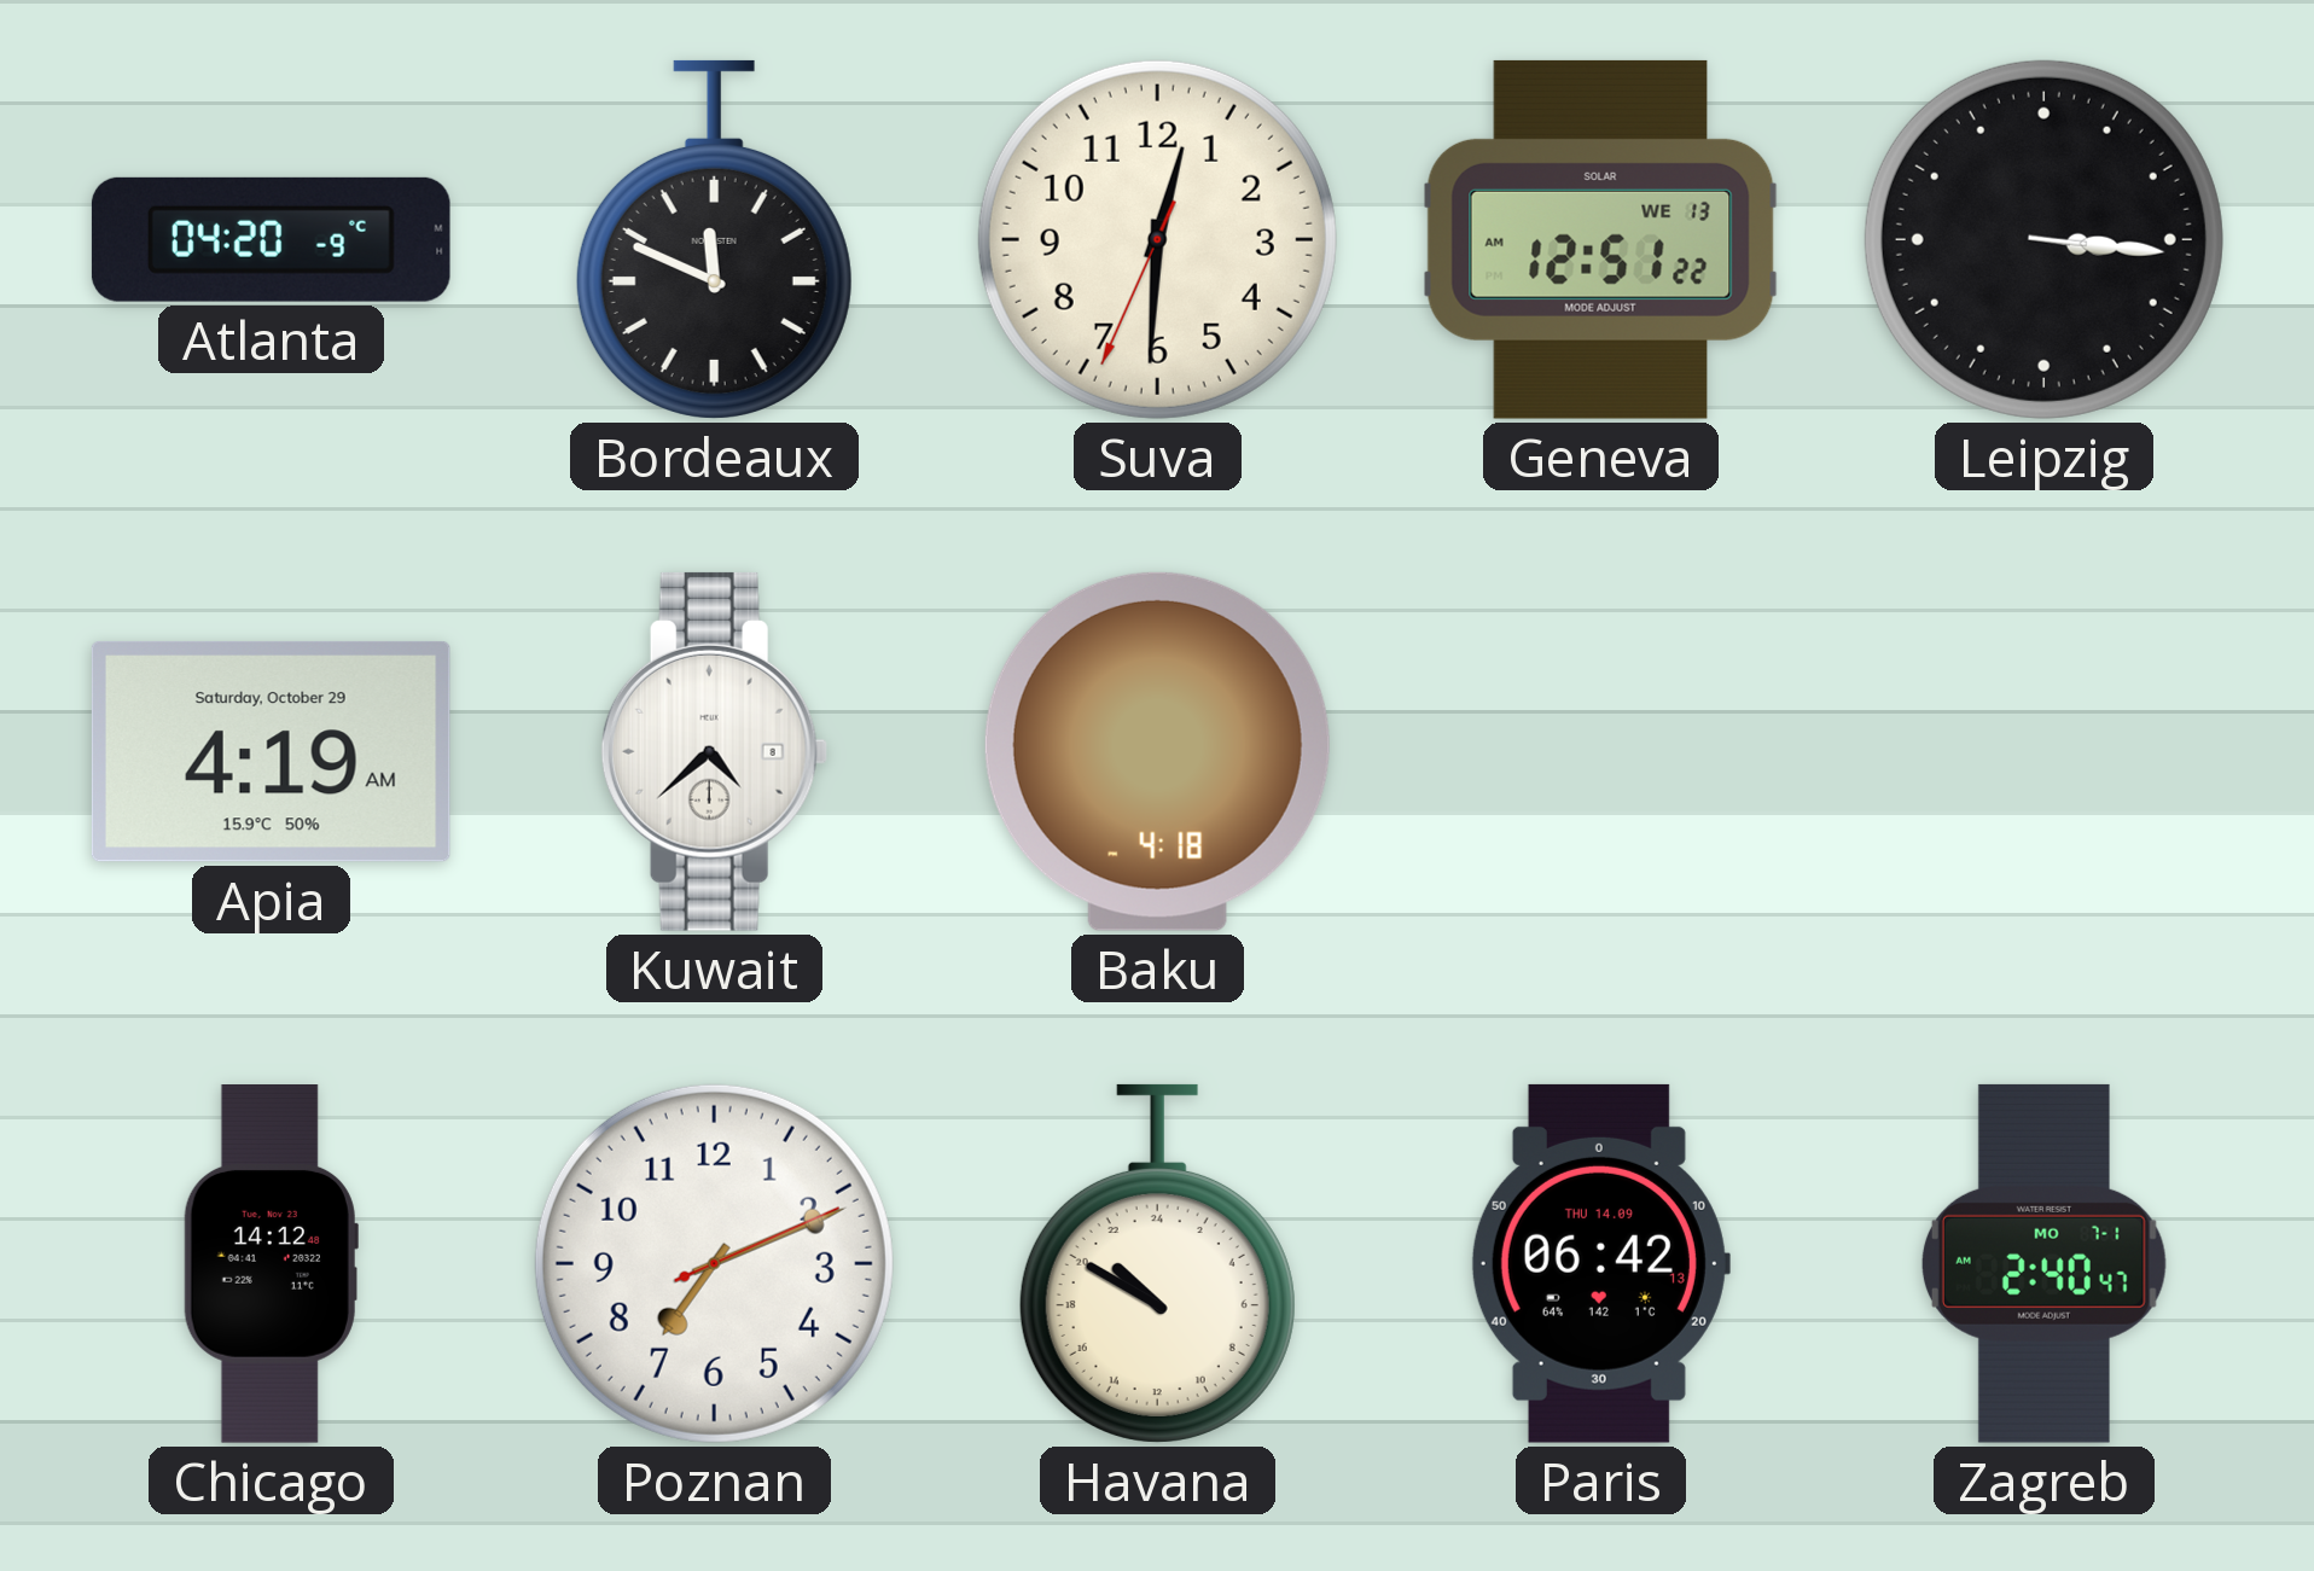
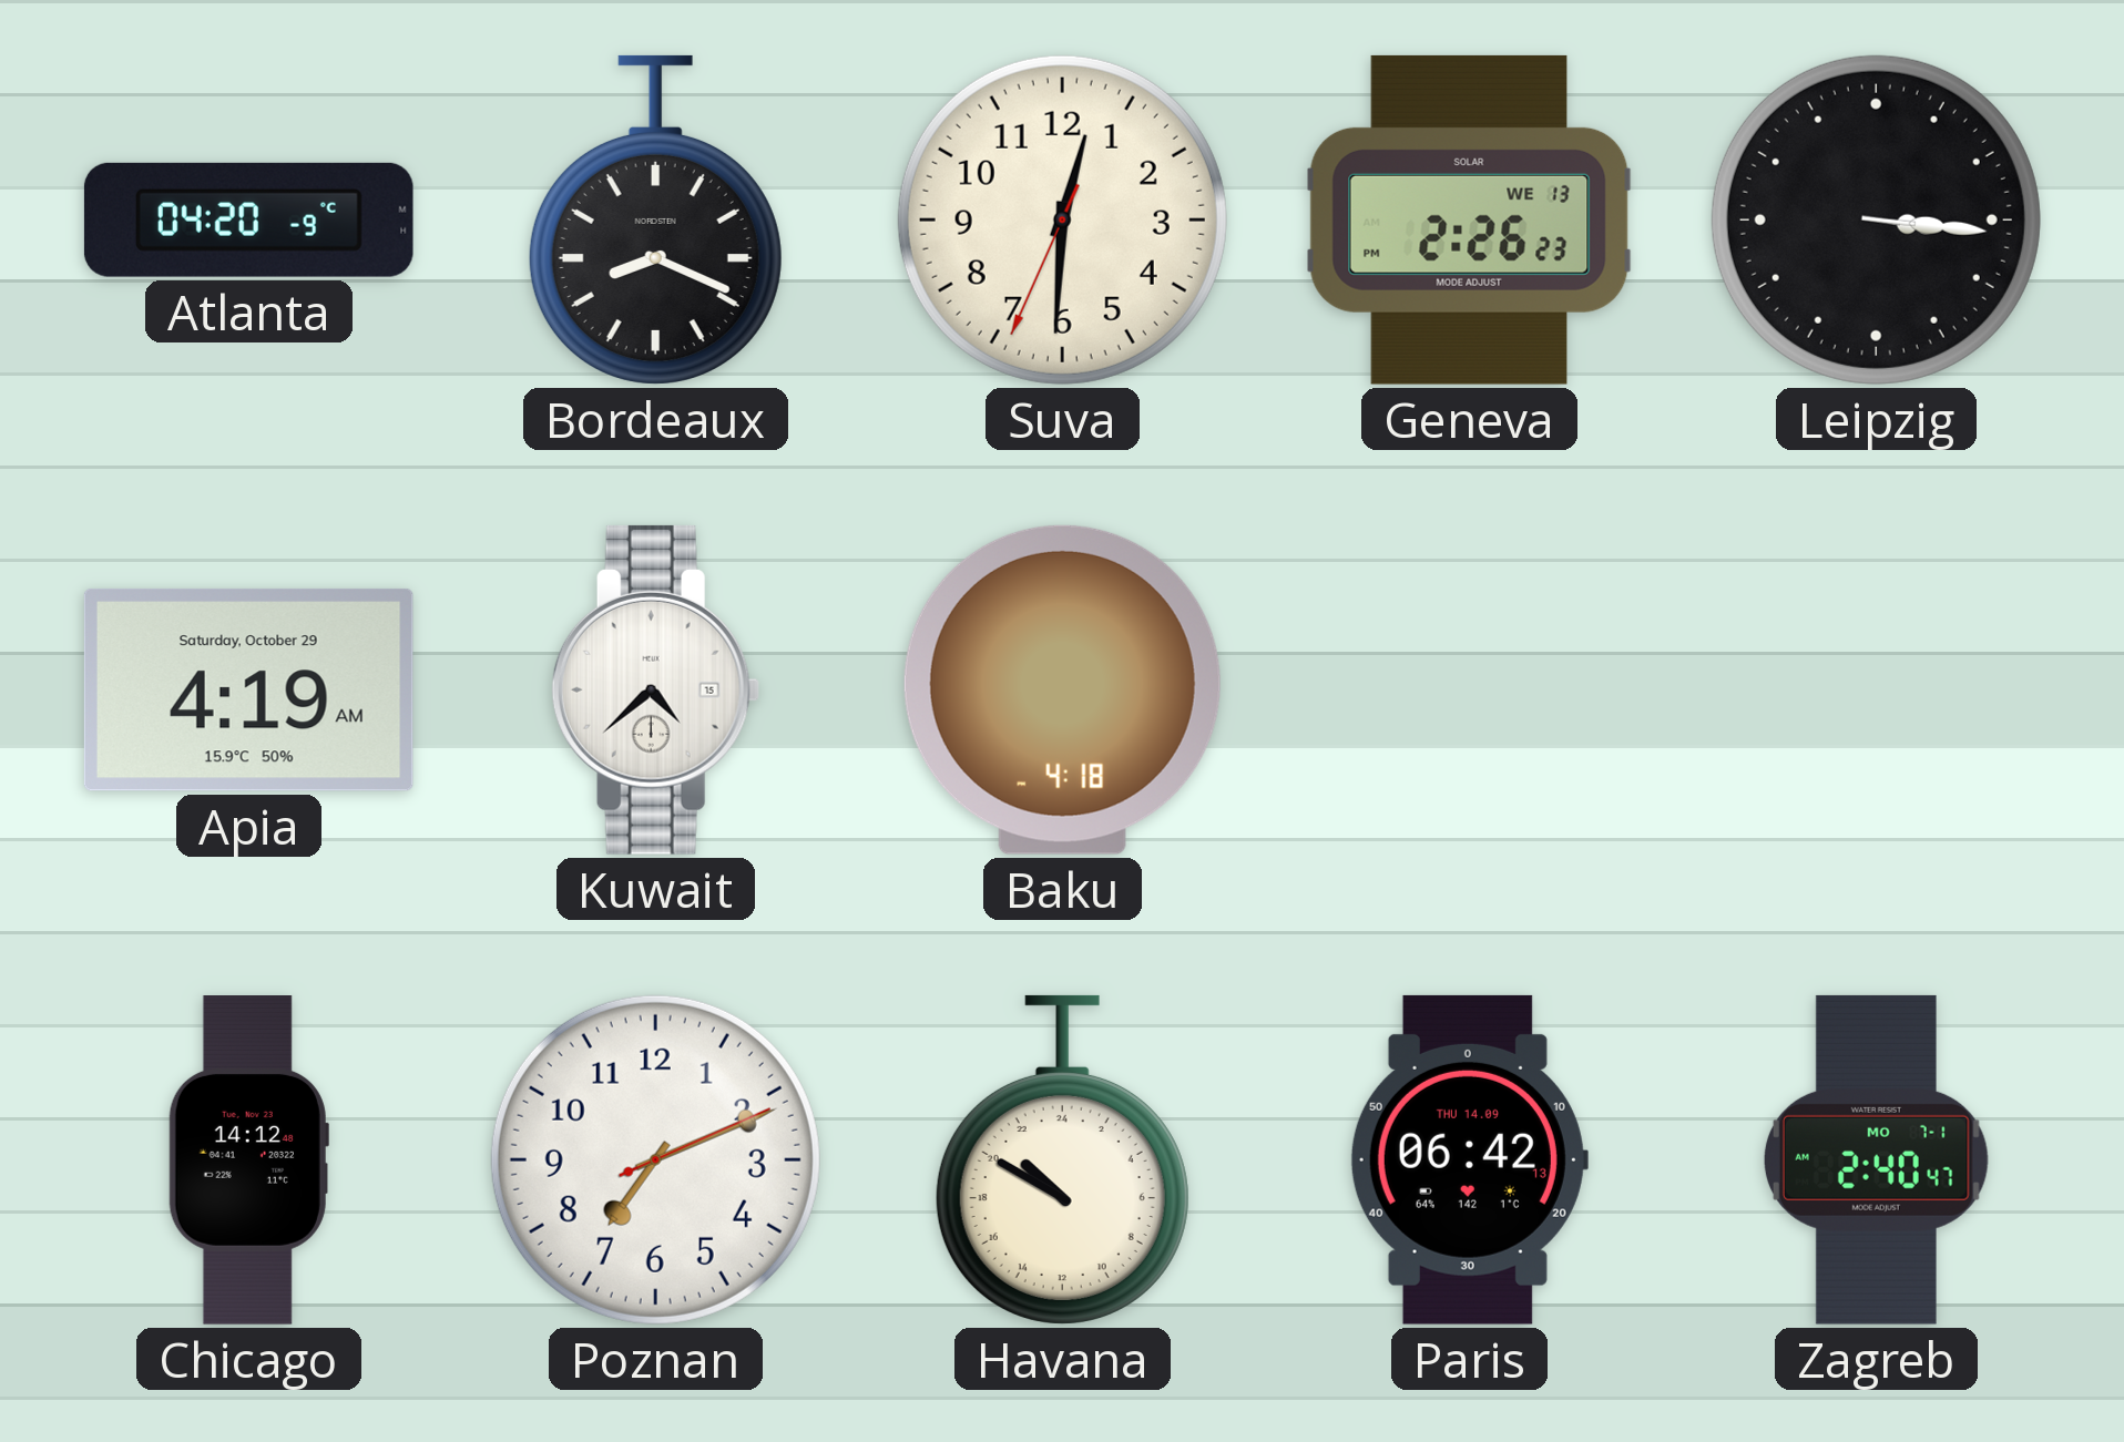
Bordeaux: 11:49 -> 8:19 (655, 219)
Geneva: 12:51 -> 2:26 (1469, 219)
Kuwait date: 8 -> 15 (655, 689)
